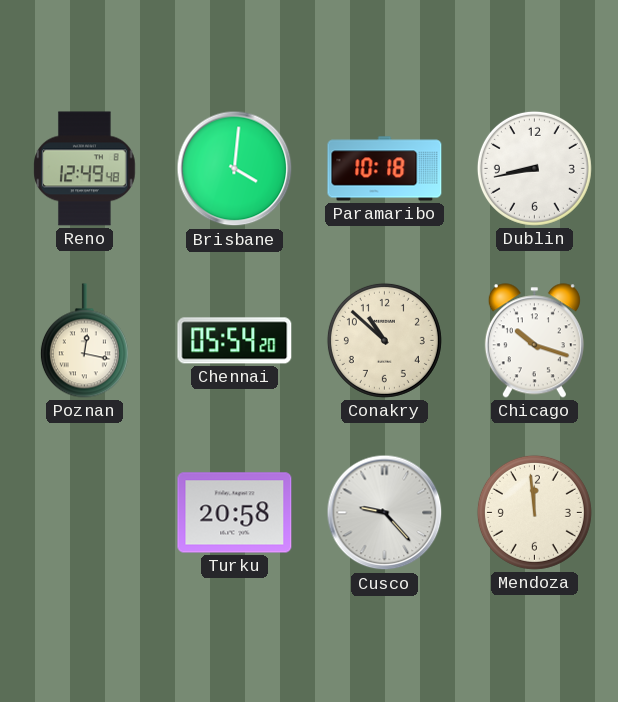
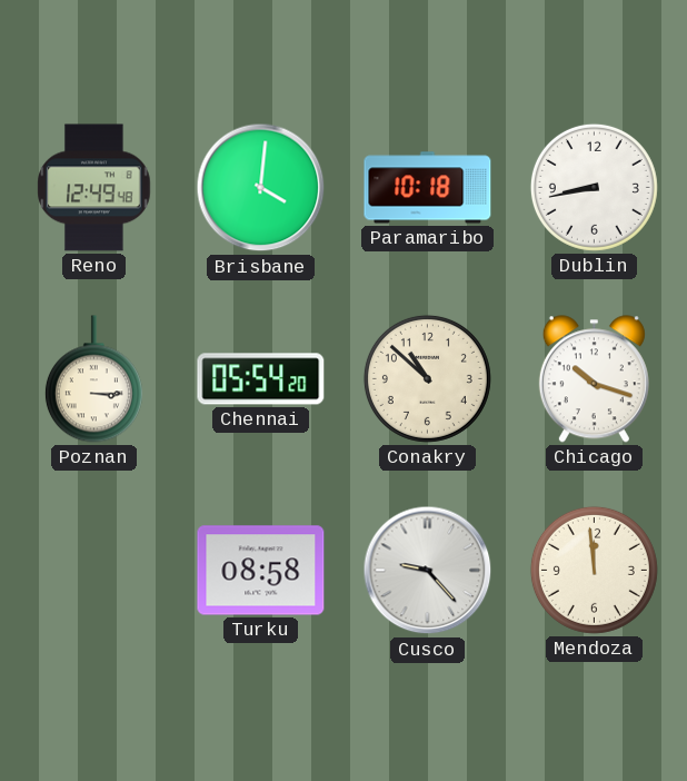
Poznan: 12:17 -> 3:15 (93, 379)
Turku: 20:58 -> 08:58 (261, 571)
